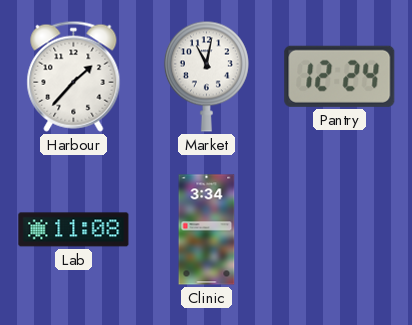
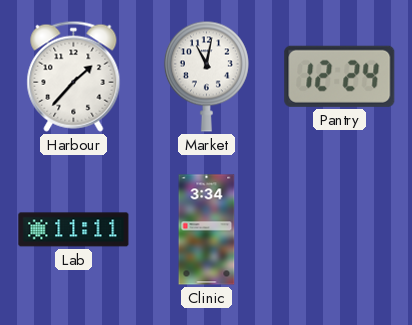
Lab: 11:08 -> 11:11 (74, 230)
